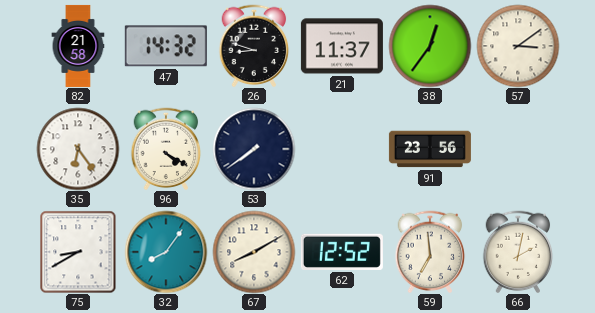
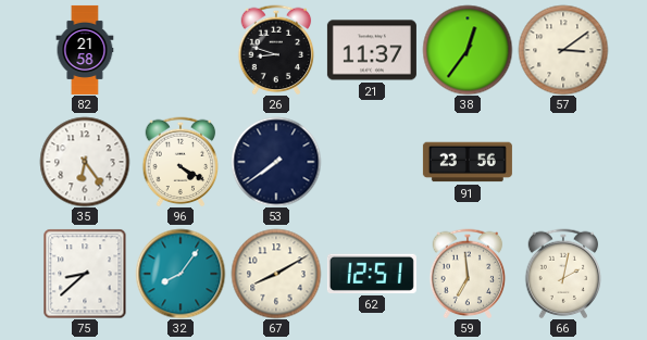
47: 14:32 -> none (166, 46)
75: 8:40 -> 8:38 (85, 274)
62: 12:52 -> 12:51 (372, 274)
